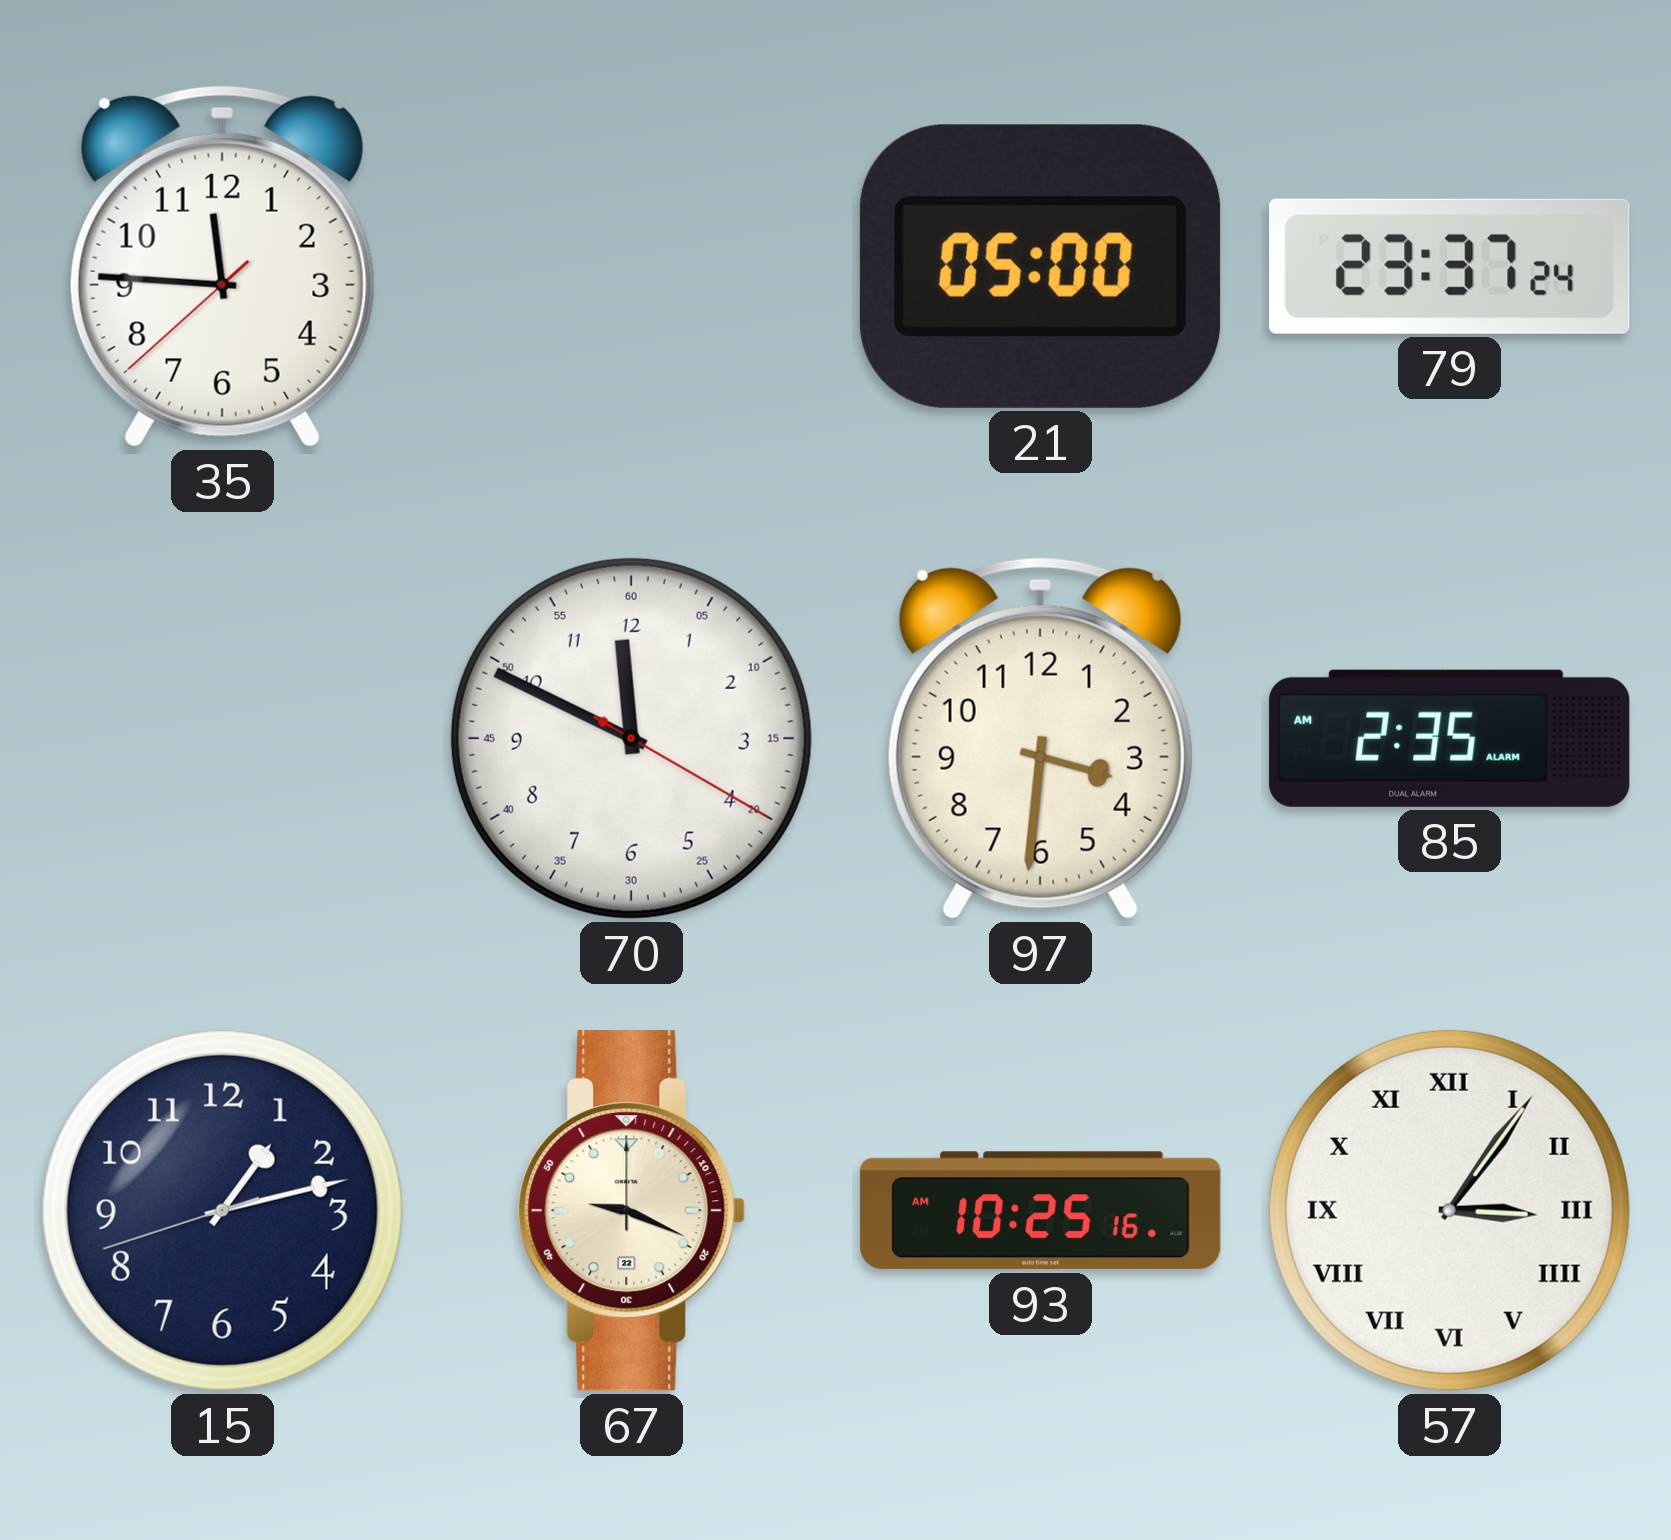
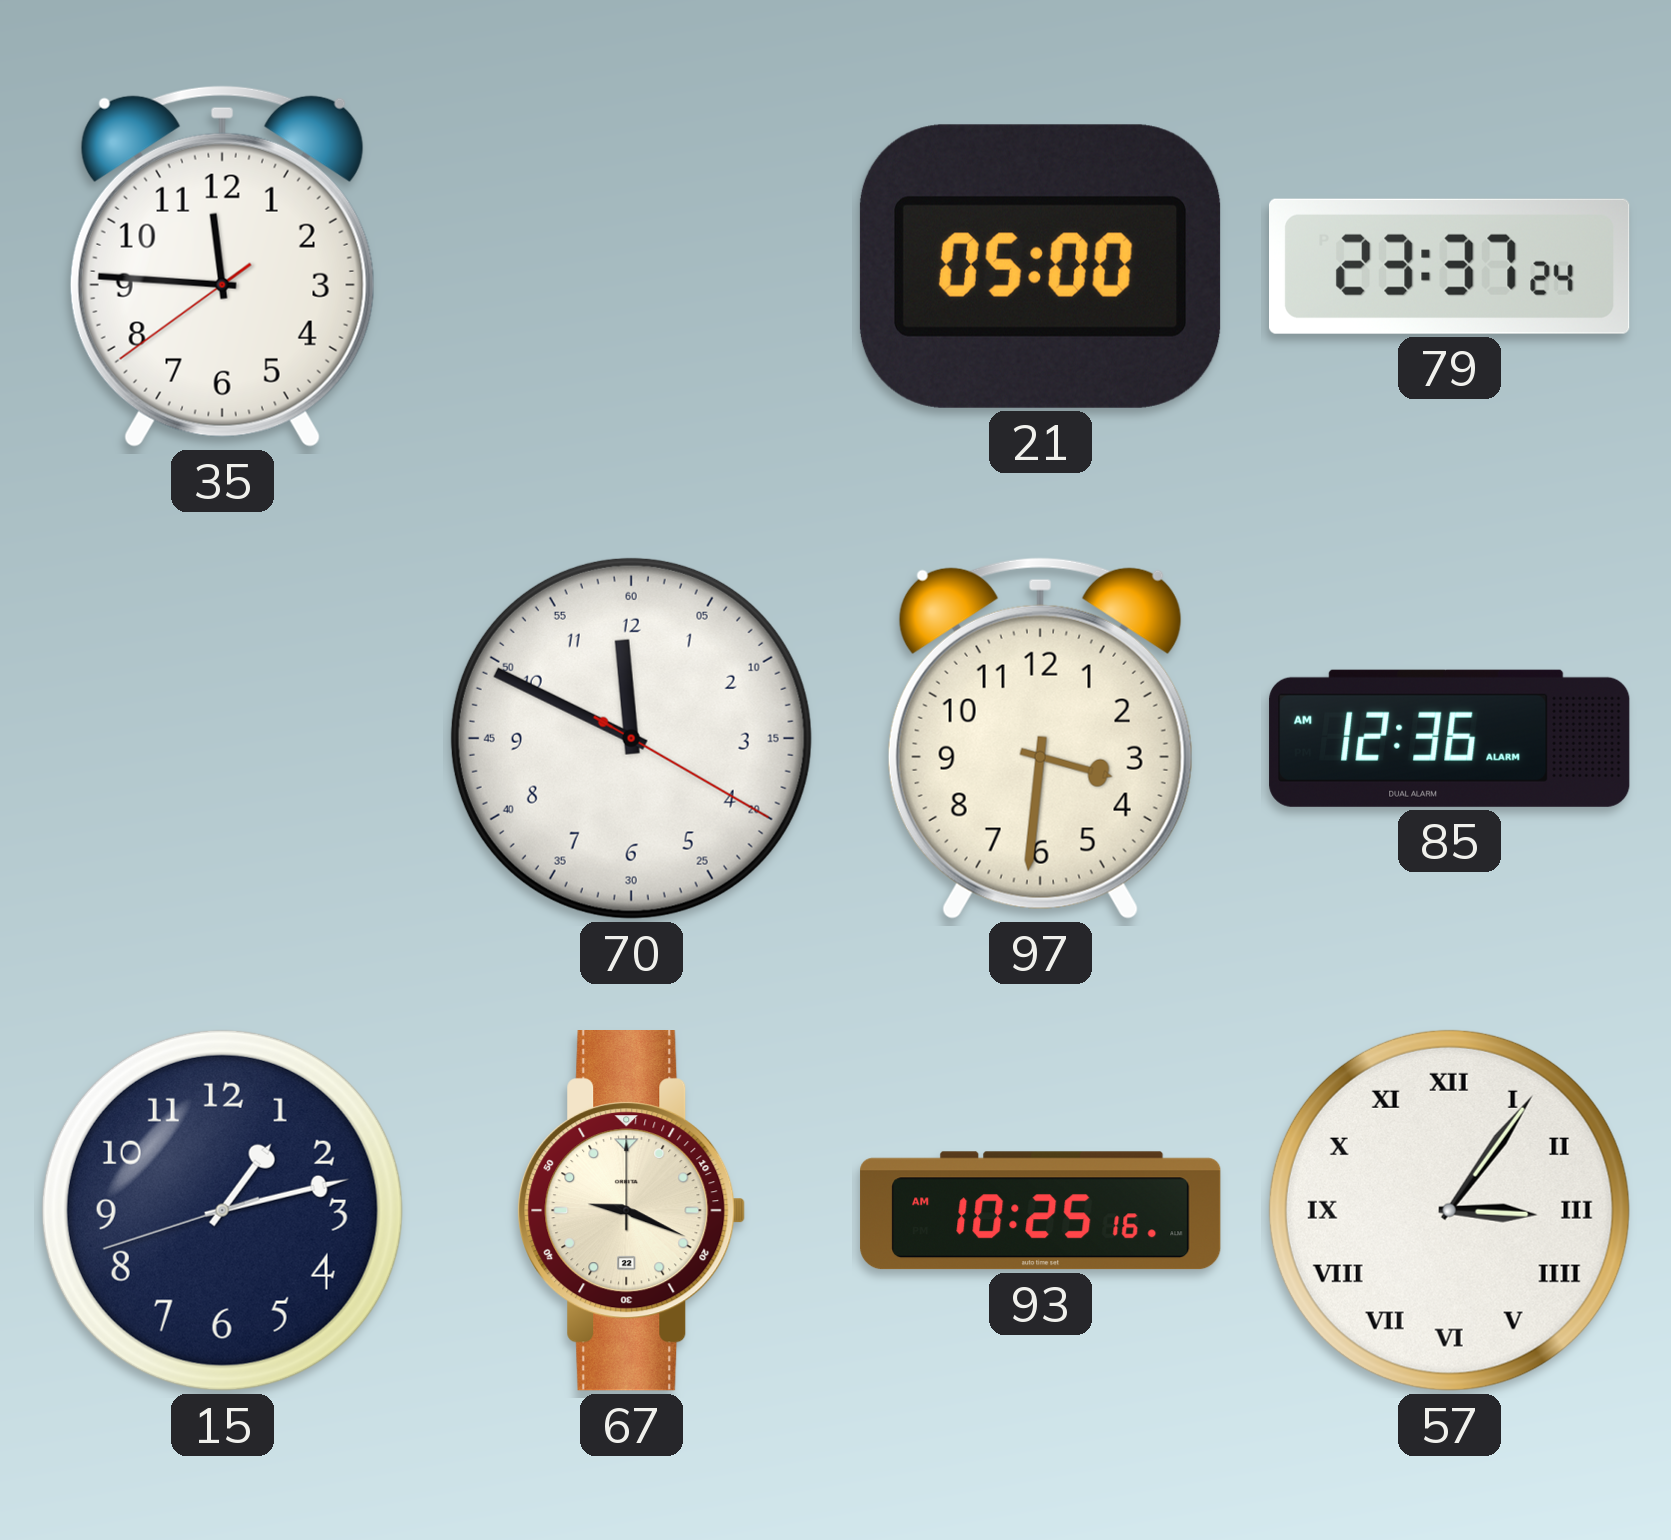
35: 11:45:38 -> 11:45:39 (222, 266)
85: 2:35 -> 12:36 (1450, 738)
